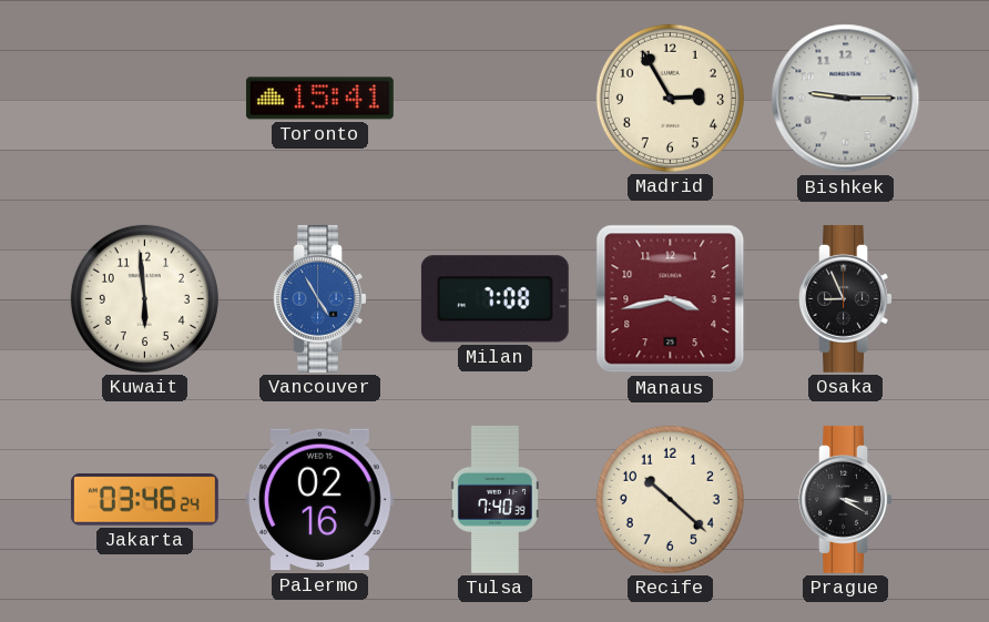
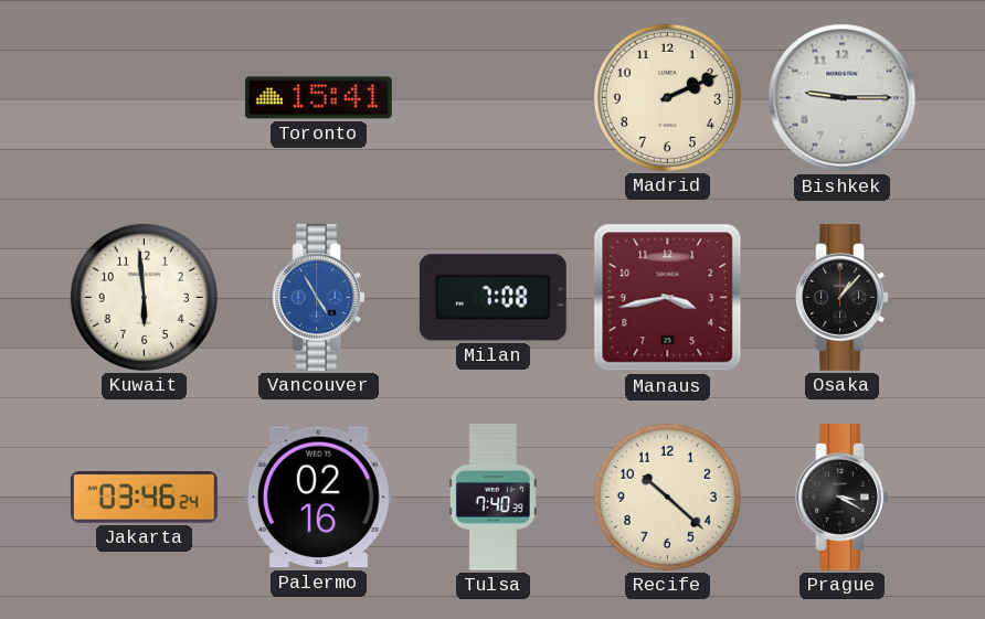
Madrid: 2:55 -> 2:11 (667, 97)
Osaka: 8:56 -> 1:07 (841, 297)
